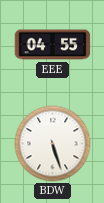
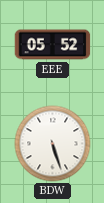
EEE: 04:55 -> 05:52 (53, 45)
